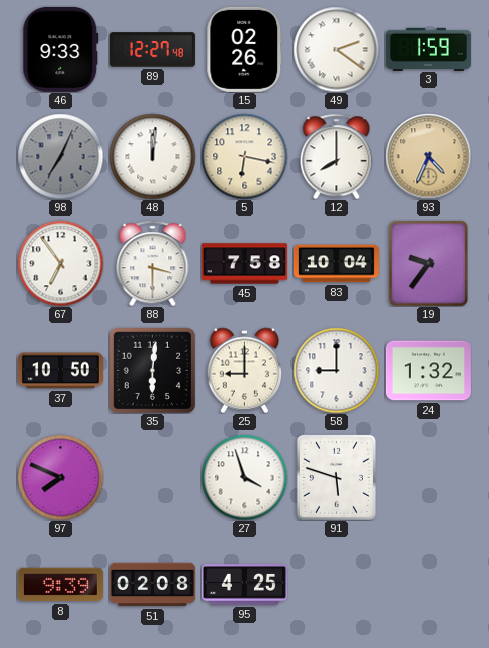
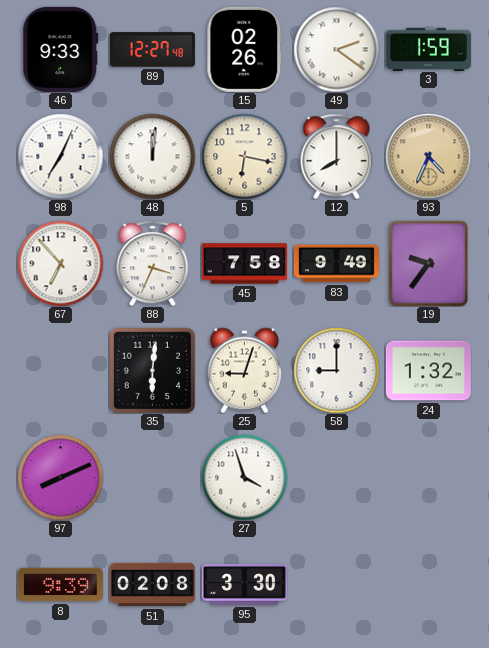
98 dial: grey -> white (60, 156)
67: 6:54 -> 6:53 (60, 263)
88: 3:30 -> 3:34 (153, 263)
83: 10:04 -> 9:49 (336, 264)
37: 10:50 -> none (60, 371)
25: 9:00 -> 9:03 (244, 370)
97: 7:49 -> 8:11 (60, 477)
91: 5:48 -> none (336, 477)
95: 4:25 -> 3:30 (244, 585)
